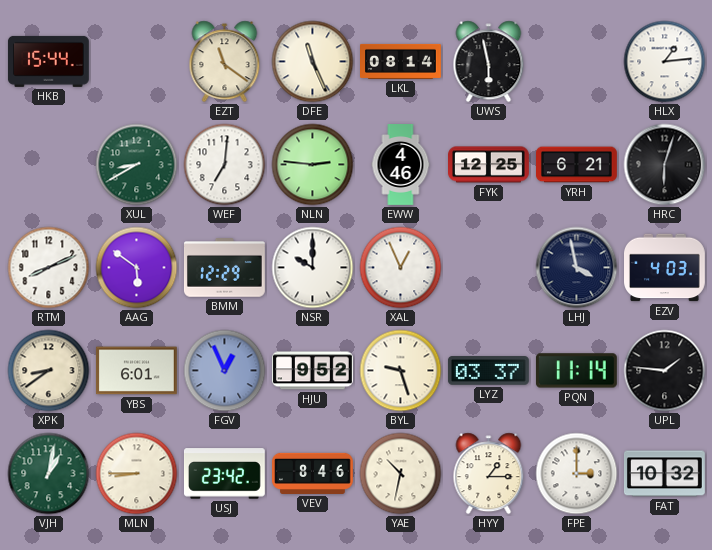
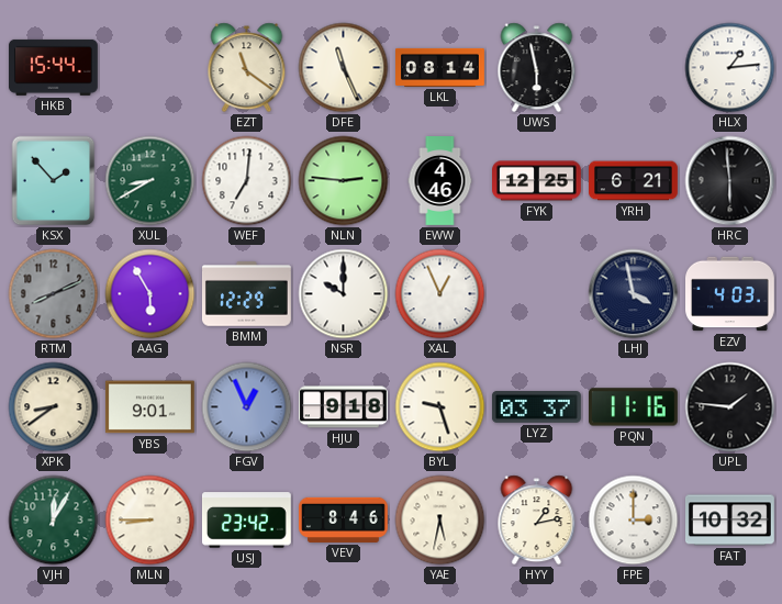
KSX: none -> 1:53 (54, 181)
HRC: 6:03 -> 5:59 (730, 181)
RTM dial: white -> grey (54, 294)
AAG: 5:51 -> 5:55 (150, 294)
YBS: 6:01 -> 9:01 (149, 407)
HJU: 9:52 -> 9:18 (343, 407)
PQN: 11:14 -> 11:16 (633, 407)
VJH: 1:02 -> 12:05 (54, 521)
YAE: 10:32 -> 5:32 (440, 521)
HYY: 1:15 -> 1:13 (537, 521)
